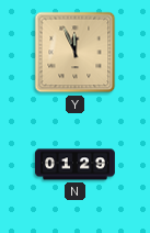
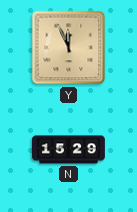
N: 01:29 -> 15:29 (69, 150)
